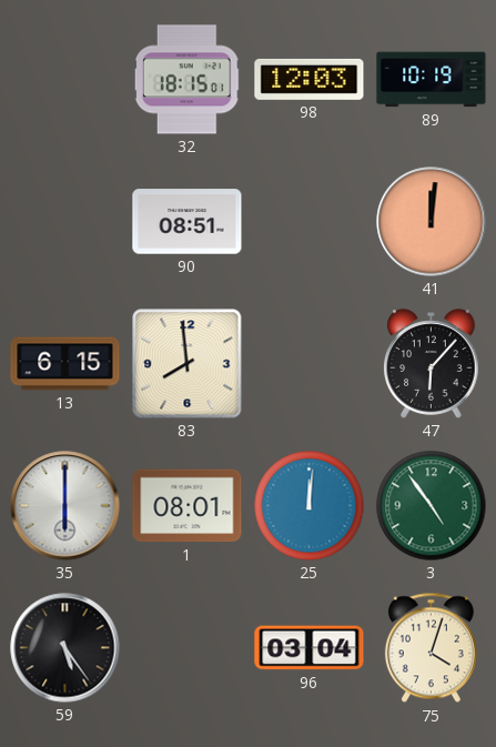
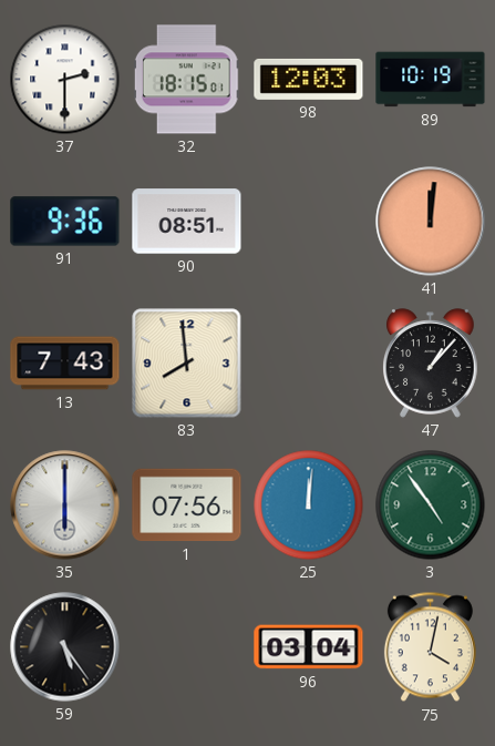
37: none -> 2:30 (65, 80)
91: none -> 9:36 (65, 222)
13: 6:15 -> 7:43 (65, 364)
47: 6:07 -> 1:07 (431, 364)
1: 08:01 -> 07:56 (187, 505)
75: 4:03 -> 4:02 (430, 647)
